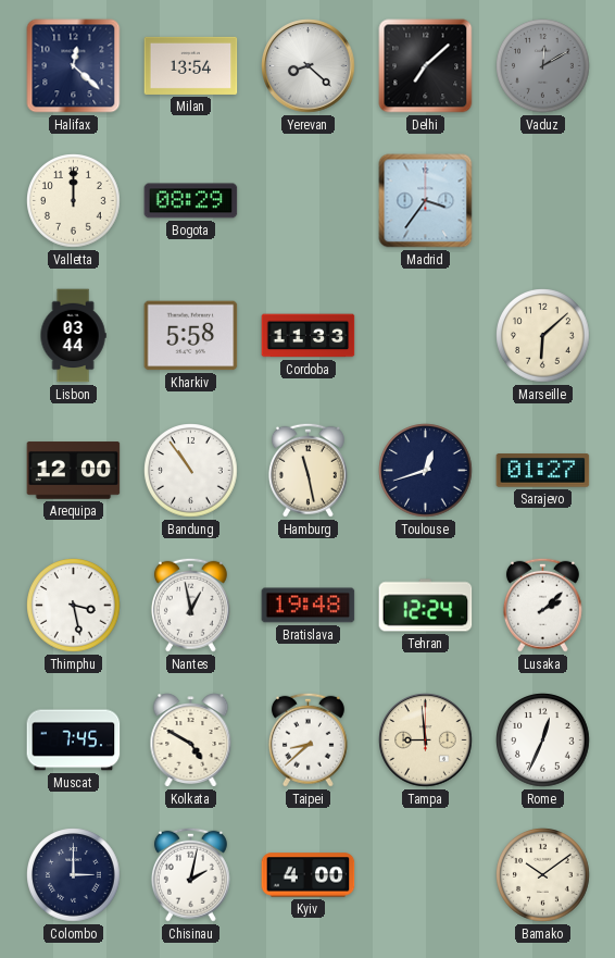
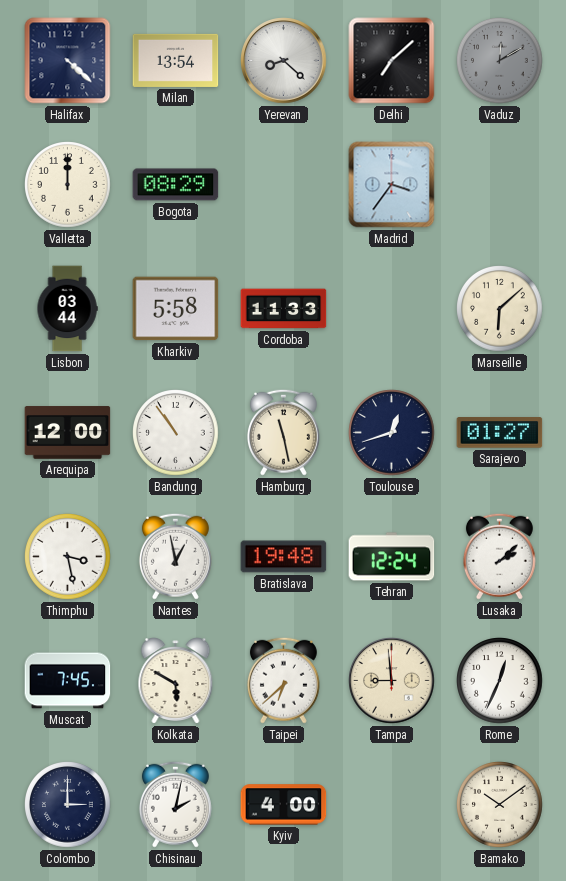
Halifax: 12:22 -> 4:22 (68, 61)
Kolkata: 4:50 -> 5:50 (176, 681)
Taipei: 8:38 -> 6:38 (283, 680)
